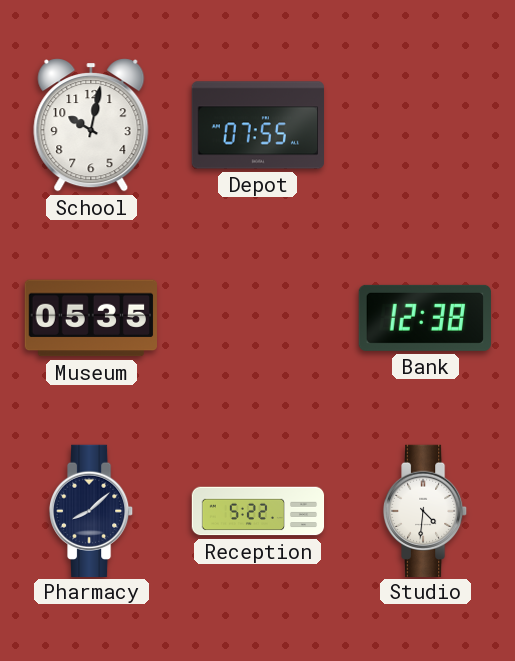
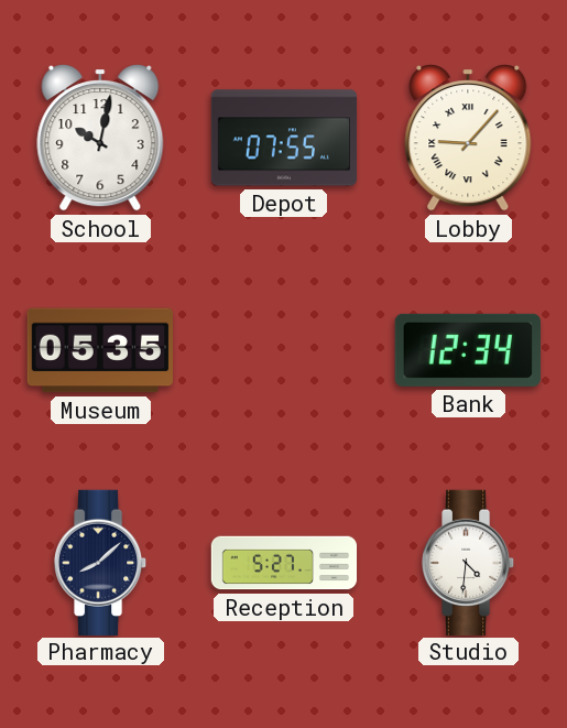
Lobby: none -> 9:07 (468, 138)
Bank: 12:38 -> 12:34 (468, 350)
Reception: 5:22 -> 5:27 (284, 563)
